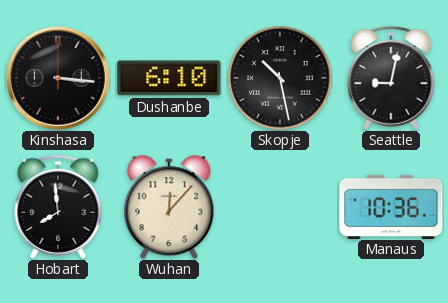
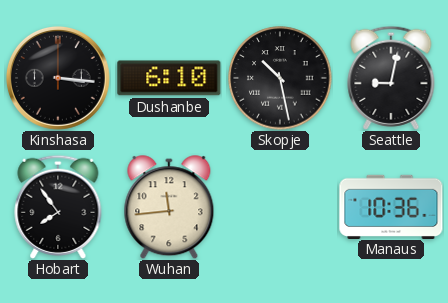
Hobart: 7:59 -> 7:54 (58, 207)
Wuhan: 12:07 -> 11:44 (169, 207)
